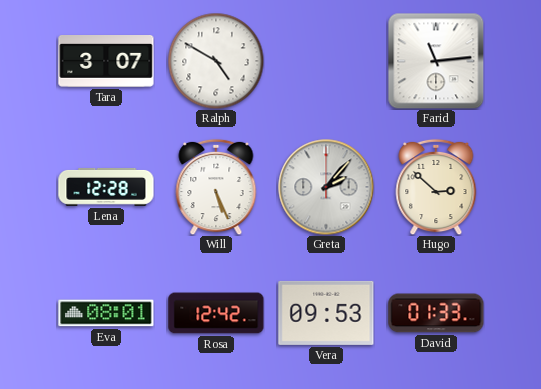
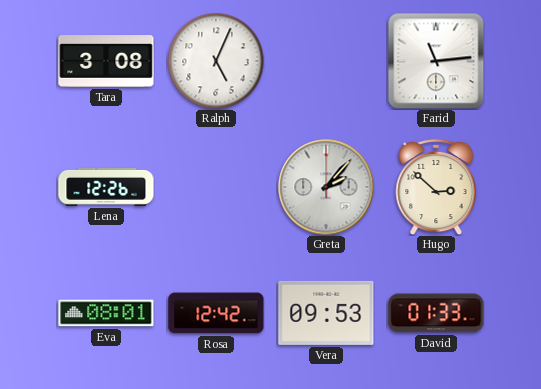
Tara: 3:07 -> 3:08 (106, 62)
Ralph: 4:50 -> 5:04 (216, 61)
Lena: 12:28 -> 12:26 (106, 187)
Will: 5:26 -> none (216, 187)
